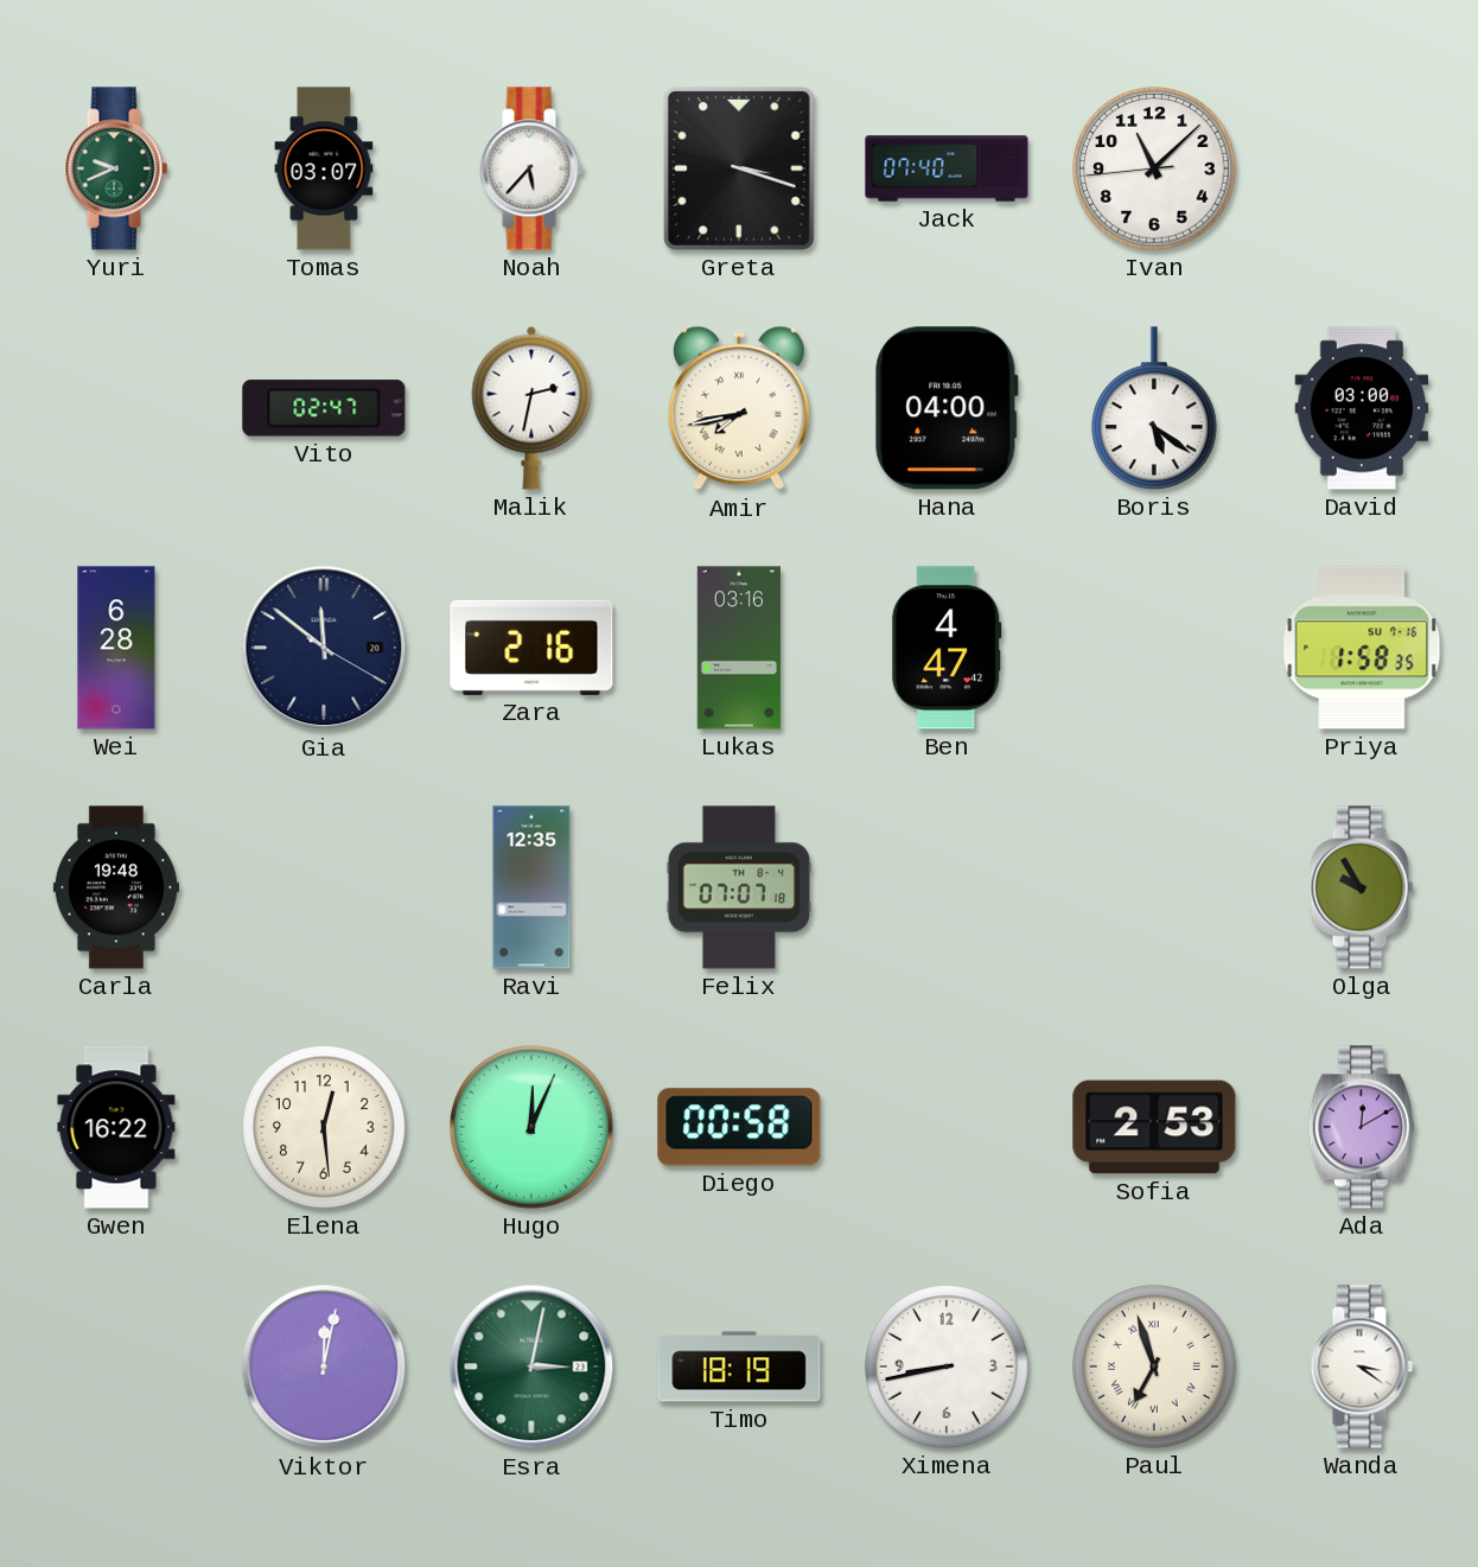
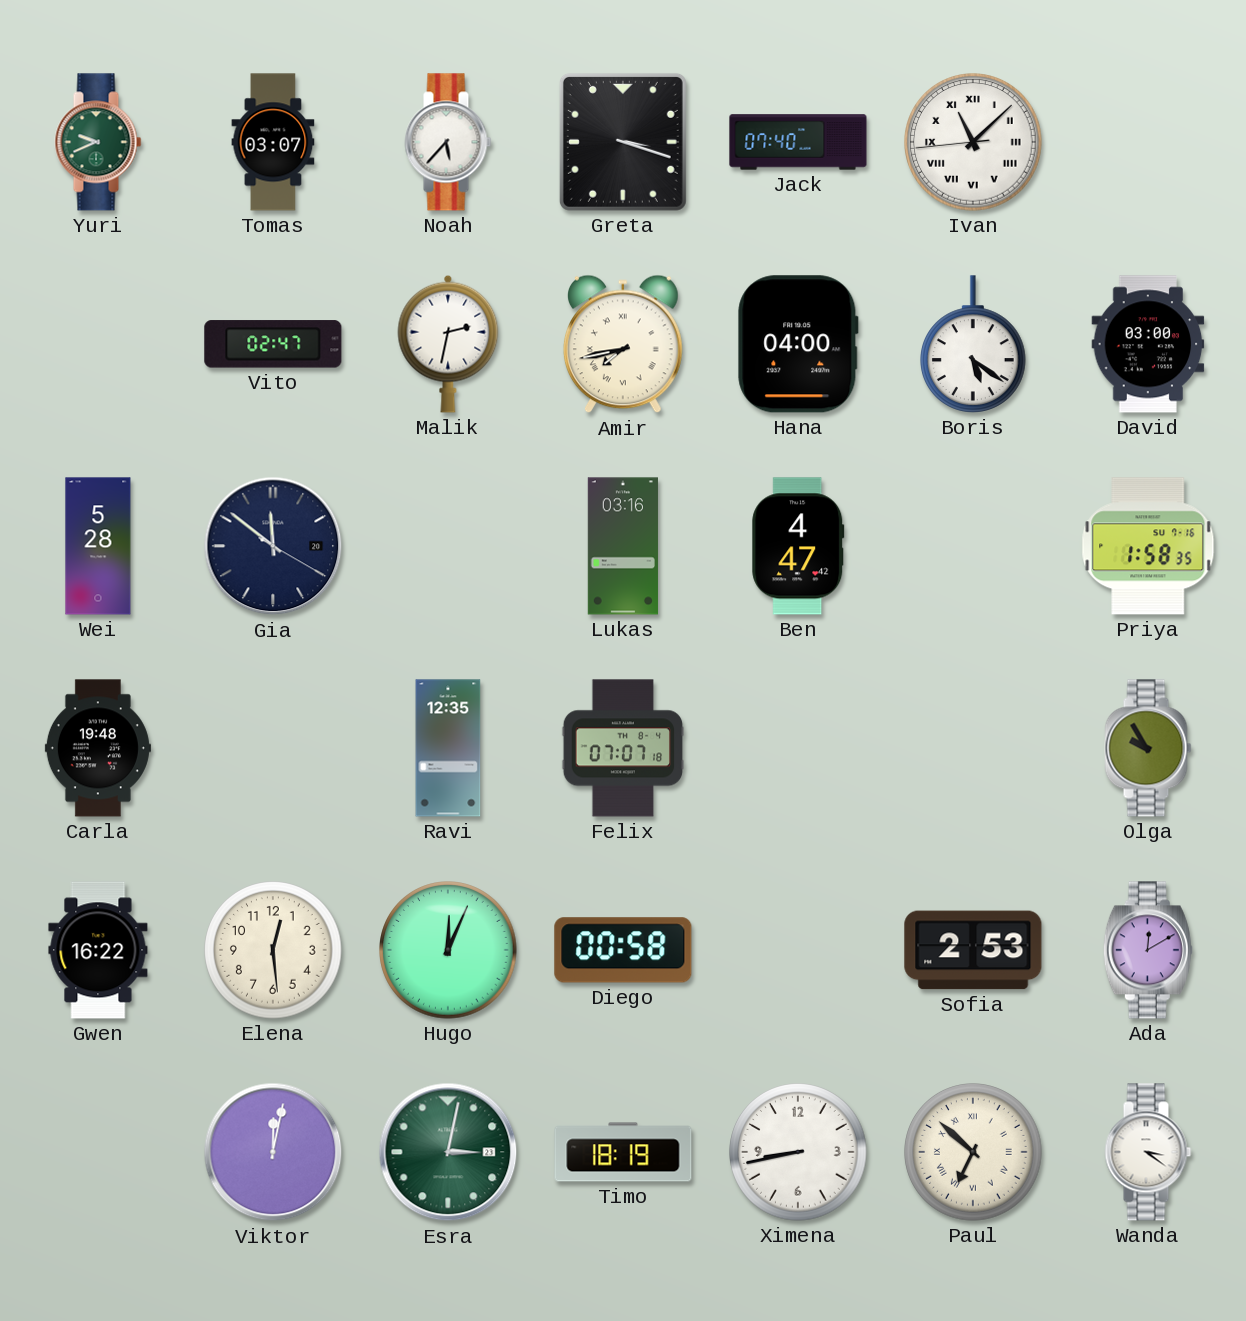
Ivan numerals: Arabic -> Roman (973, 142)
Wei: 6:28 -> 5:28 (98, 546)
Zara: 2:16 -> none (531, 648)
Paul: 6:57 -> 6:52 (973, 1152)
